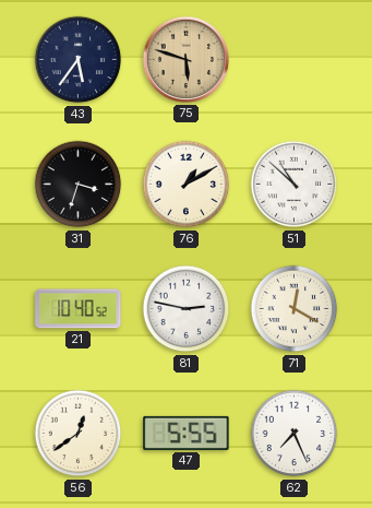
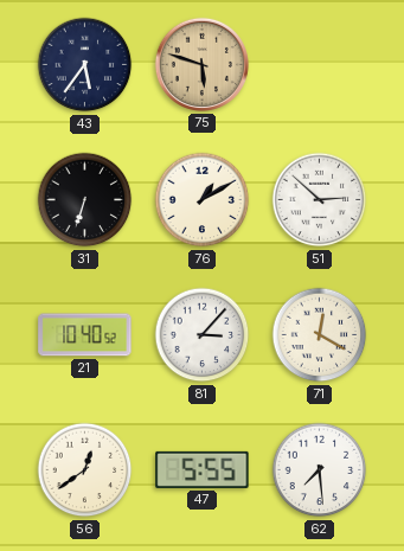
31: 3:33 -> 6:33 (85, 200)
51: 10:52 -> 2:52 (320, 200)
81: 2:47 -> 3:07 (203, 335)
62: 7:26 -> 7:29 (320, 470)
